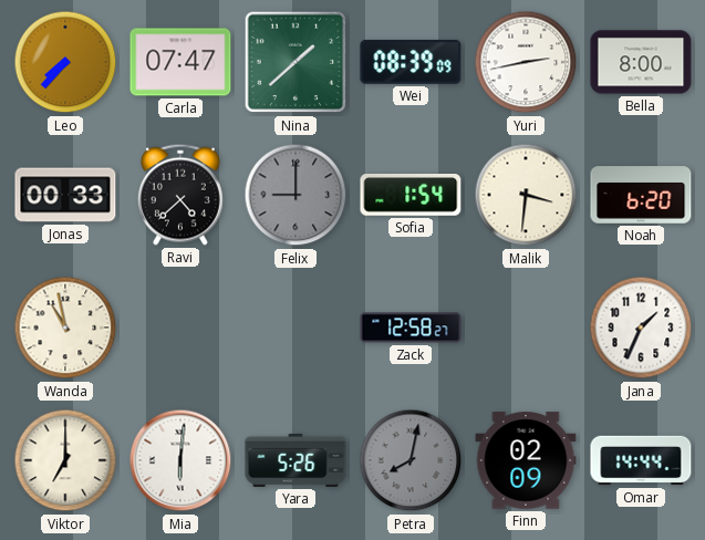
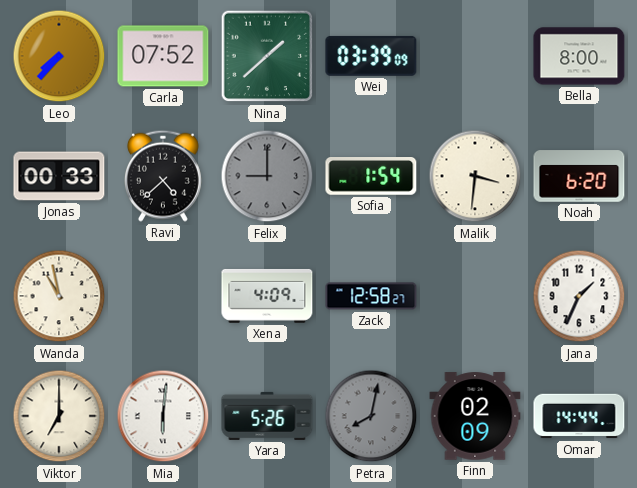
Carla: 07:47 -> 07:52 (163, 56)
Wei: 08:39 -> 03:39 (371, 56)
Yuri: 2:43 -> none (526, 62)
Xena: none -> 4:09 (267, 296)
